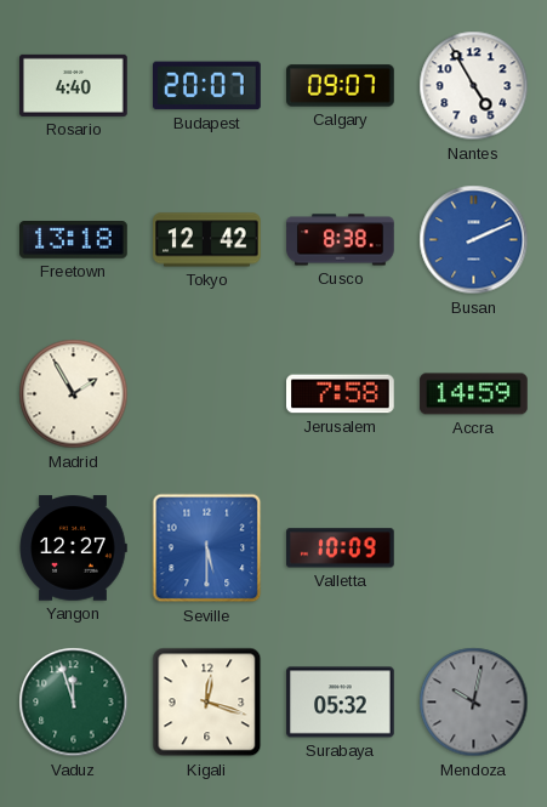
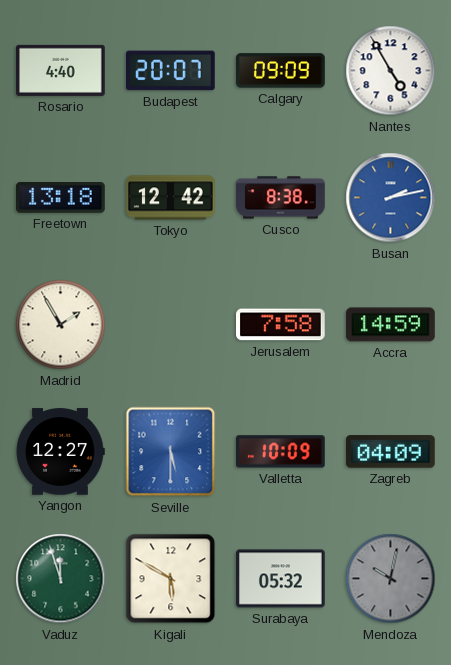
Calgary: 09:07 -> 09:09 (281, 71)
Busan: 2:11 -> 2:13 (391, 198)
Zagreb: none -> 04:09 (391, 452)
Kigali: 12:18 -> 5:50 (171, 579)
